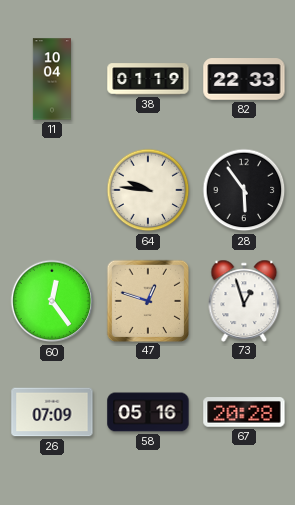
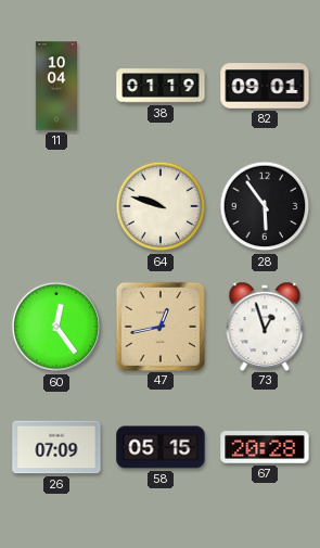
82: 22:33 -> 09:01 (265, 86)
64: 9:46 -> 9:48 (161, 206)
47: 12:48 -> 12:43 (159, 326)
58: 05:16 -> 05:15 (161, 447)
